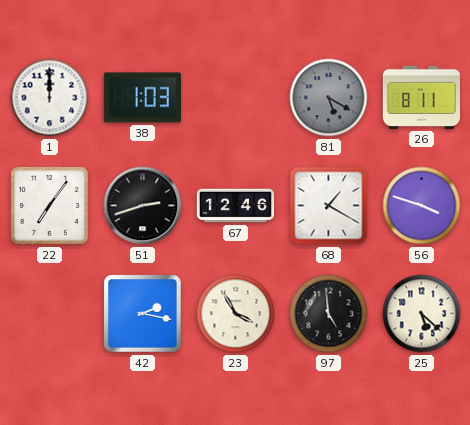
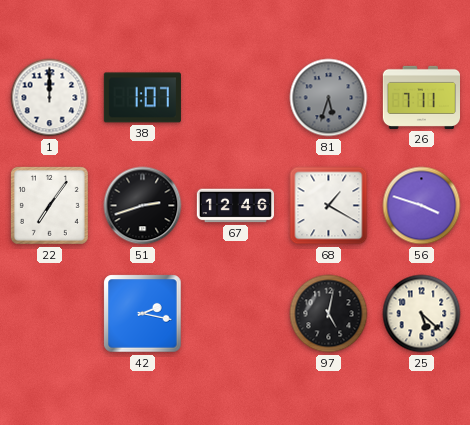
38: 1:03 -> 1:07 (142, 98)
81: 5:20 -> 5:33 (329, 98)
26: 8:11 -> 7:11 (421, 97)
23: 3:55 -> none (236, 314)
97: 4:59 -> 5:02 (329, 314)
